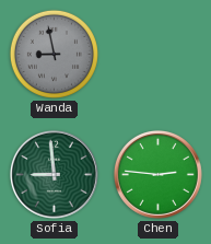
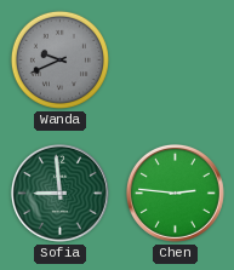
Wanda: 8:58 -> 9:41 (59, 59)
